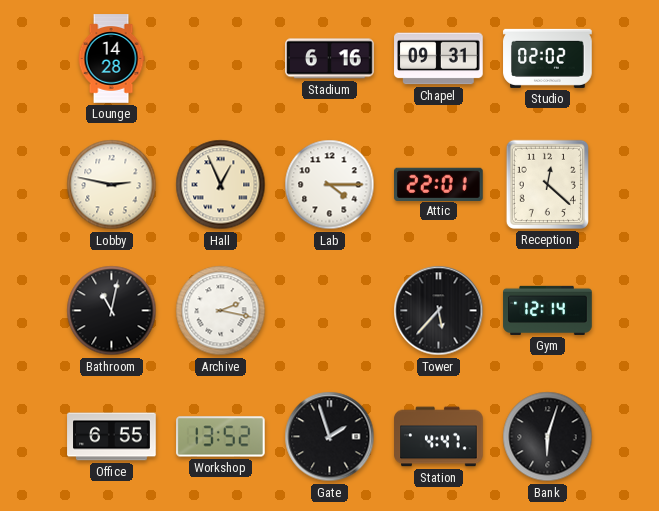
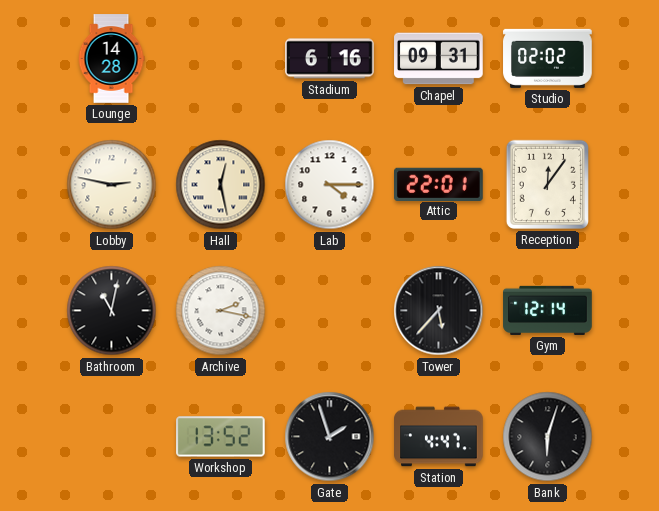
Hall: 12:56 -> 12:28 (221, 185)
Reception: 12:22 -> 12:06 (547, 184)
Office: 6:55 -> none (112, 437)
